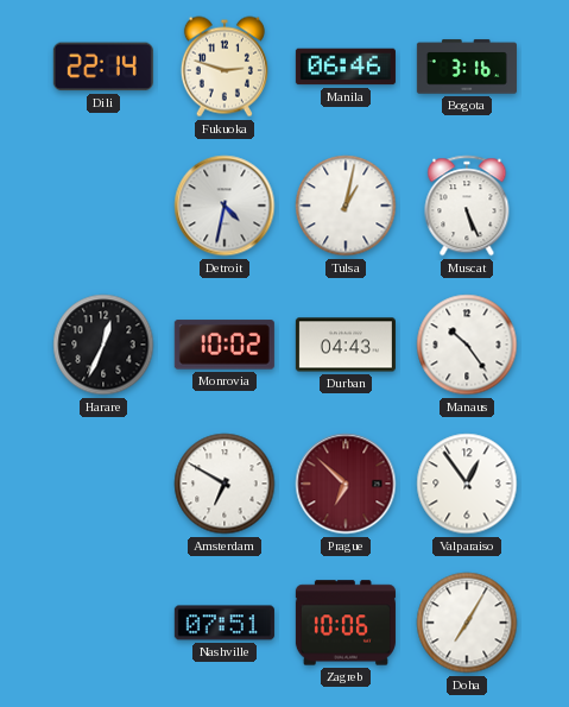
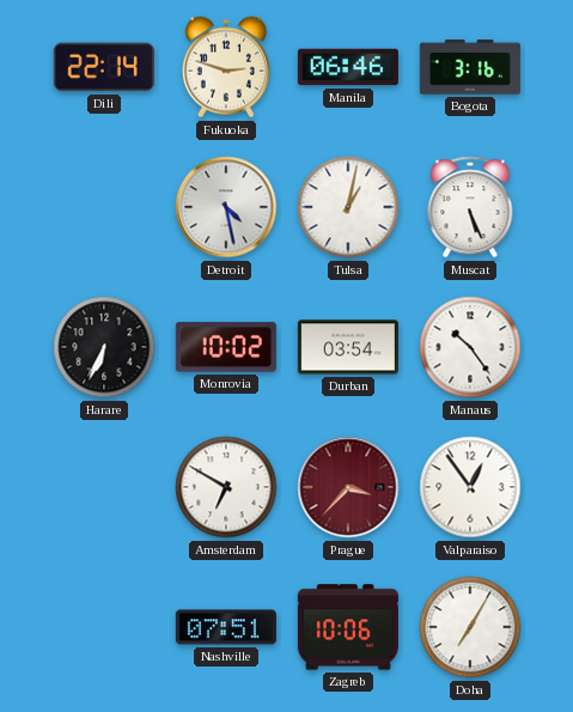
Detroit: 4:32 -> 4:28 (226, 207)
Harare: 12:34 -> 6:34 (104, 347)
Durban: 04:43 -> 03:54 (348, 347)
Prague: 6:52 -> 3:37 (348, 487)
